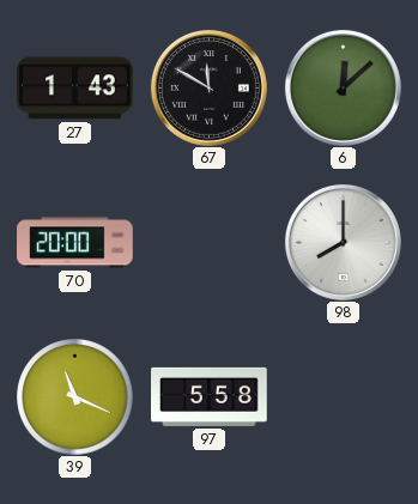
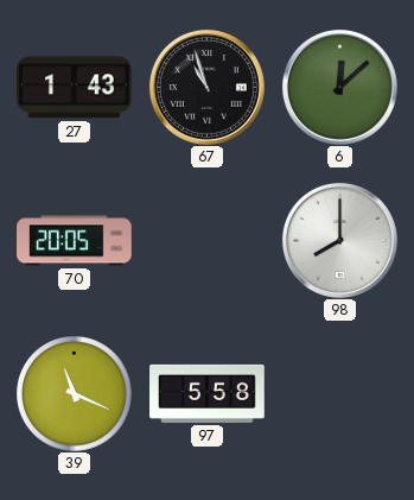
67: 11:50 -> 10:57 (206, 87)
70: 20:00 -> 20:05 (75, 241)
